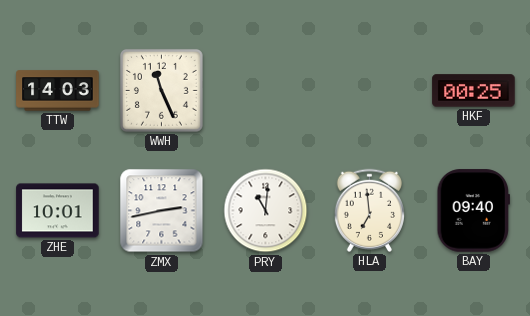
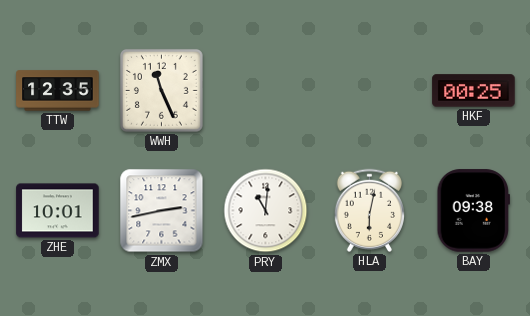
TTW: 14:03 -> 12:35 (58, 91)
HLA: 6:59 -> 6:02 (369, 210)
BAY: 09:40 -> 09:38 (473, 211)
